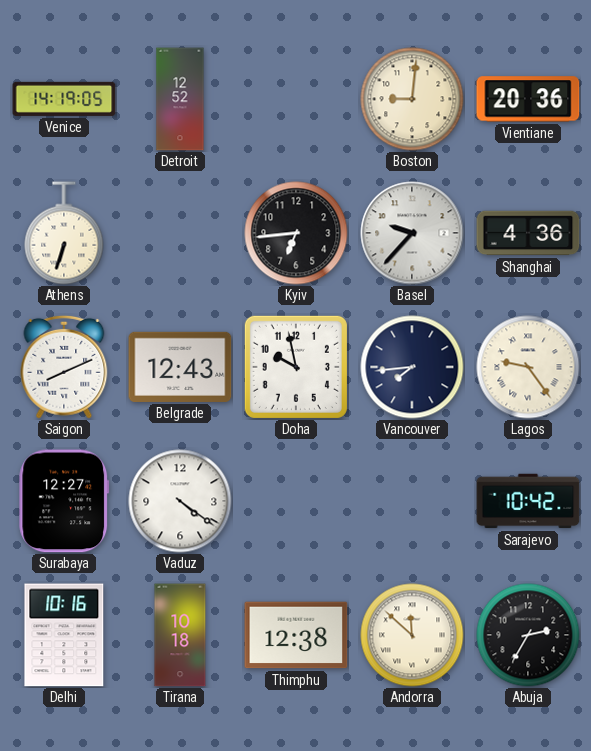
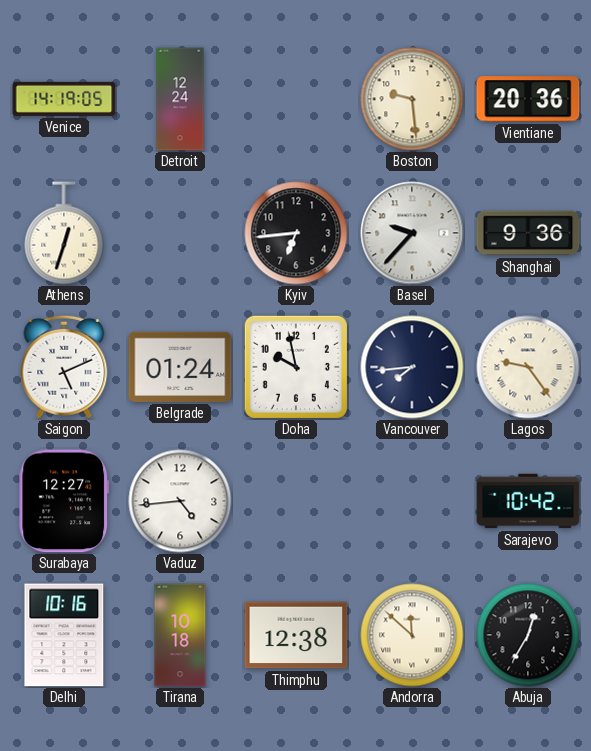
Detroit: 12:52 -> 12:24 (180, 99)
Boston: 9:01 -> 9:29 (412, 99)
Athens: 6:33 -> 12:33 (64, 233)
Shanghai: 4:36 -> 9:36 (528, 233)
Saigon: 8:11 -> 5:11 (64, 367)
Belgrade: 12:43 -> 01:24 (180, 367)
Vaduz: 4:21 -> 4:44 (180, 501)
Abuja: 2:35 -> 12:35 (528, 635)
